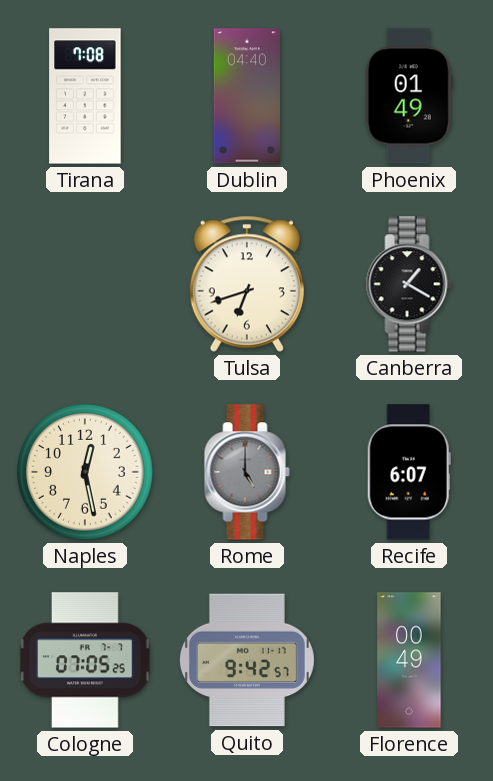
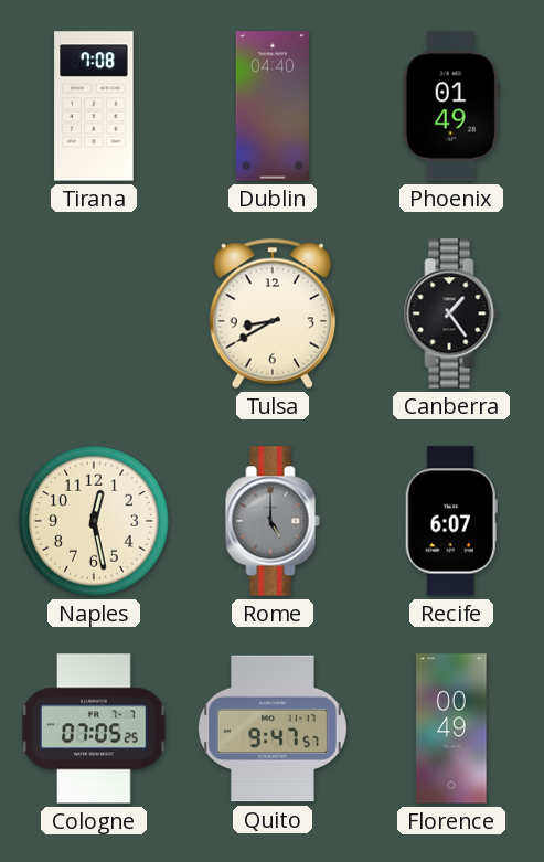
Tulsa: 6:42 -> 8:40 (273, 313)
Canberra: 1:20 -> 1:24 (451, 313)
Quito: 9:42 -> 9:47 (274, 728)
